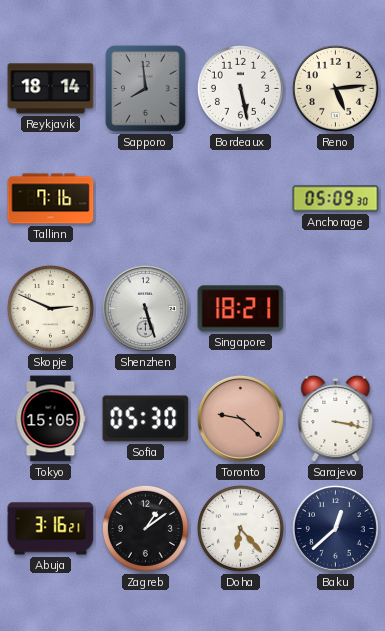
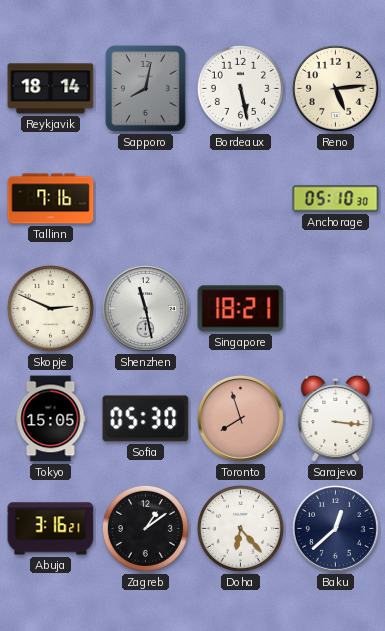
Sapporo: 7:59 -> 8:02 (145, 88)
Anchorage: 05:09 -> 05:10 (336, 199)
Shenzhen: 5:27 -> 11:28 (145, 308)
Toronto: 9:22 -> 7:57 (240, 418)
Sarajevo: 3:17 -> 3:16 (336, 419)
